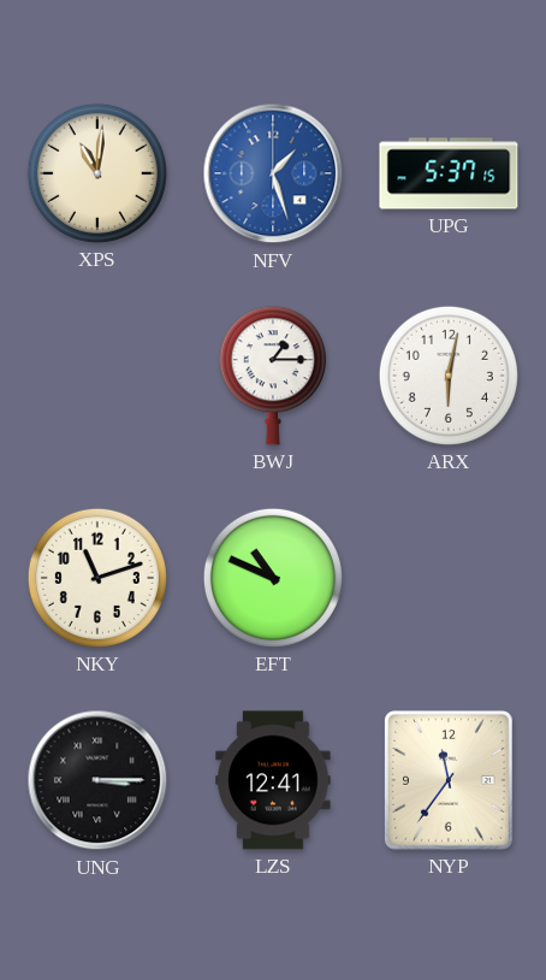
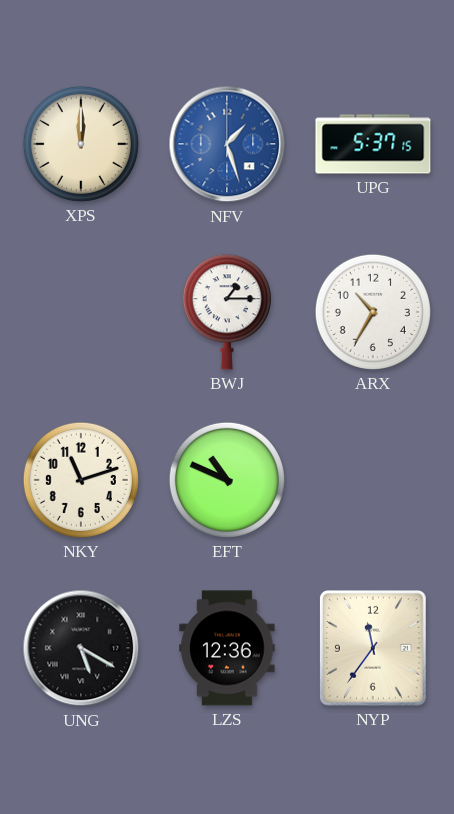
XPS: 11:01 -> 12:00 (81, 144)
ARX: 6:02 -> 10:35 (373, 312)
UNG: 3:15 -> 5:20 (81, 648)
LZS: 12:41 -> 12:36 (227, 648)
